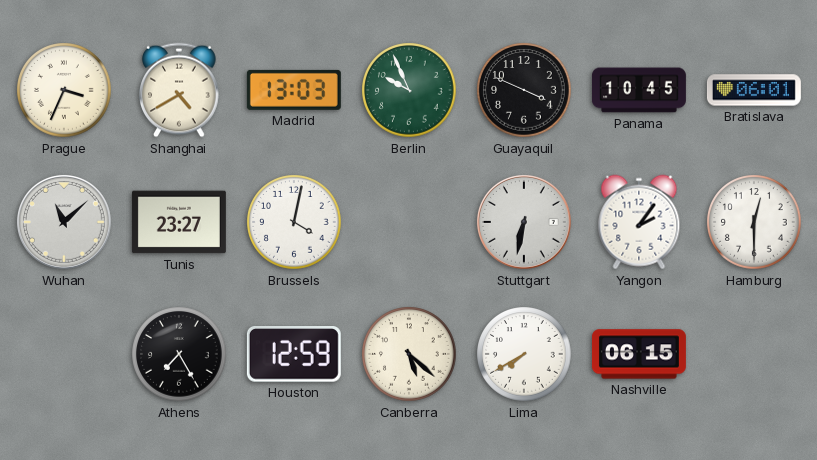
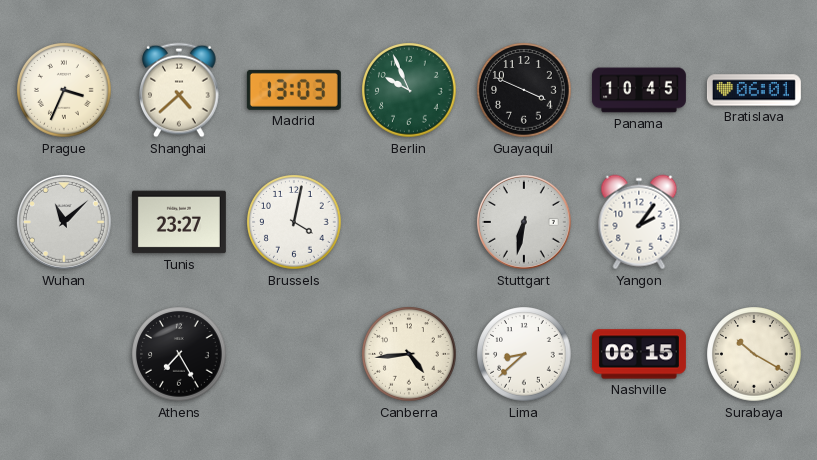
Shanghai: 4:40 -> 4:38 (179, 90)
Hamburg: 12:30 -> none (754, 222)
Houston: 12:59 -> none (294, 355)
Canberra: 5:22 -> 4:44 (409, 354)
Lima: 7:40 -> 8:38 (524, 354)
Surabaya: none -> 10:20 (754, 354)
